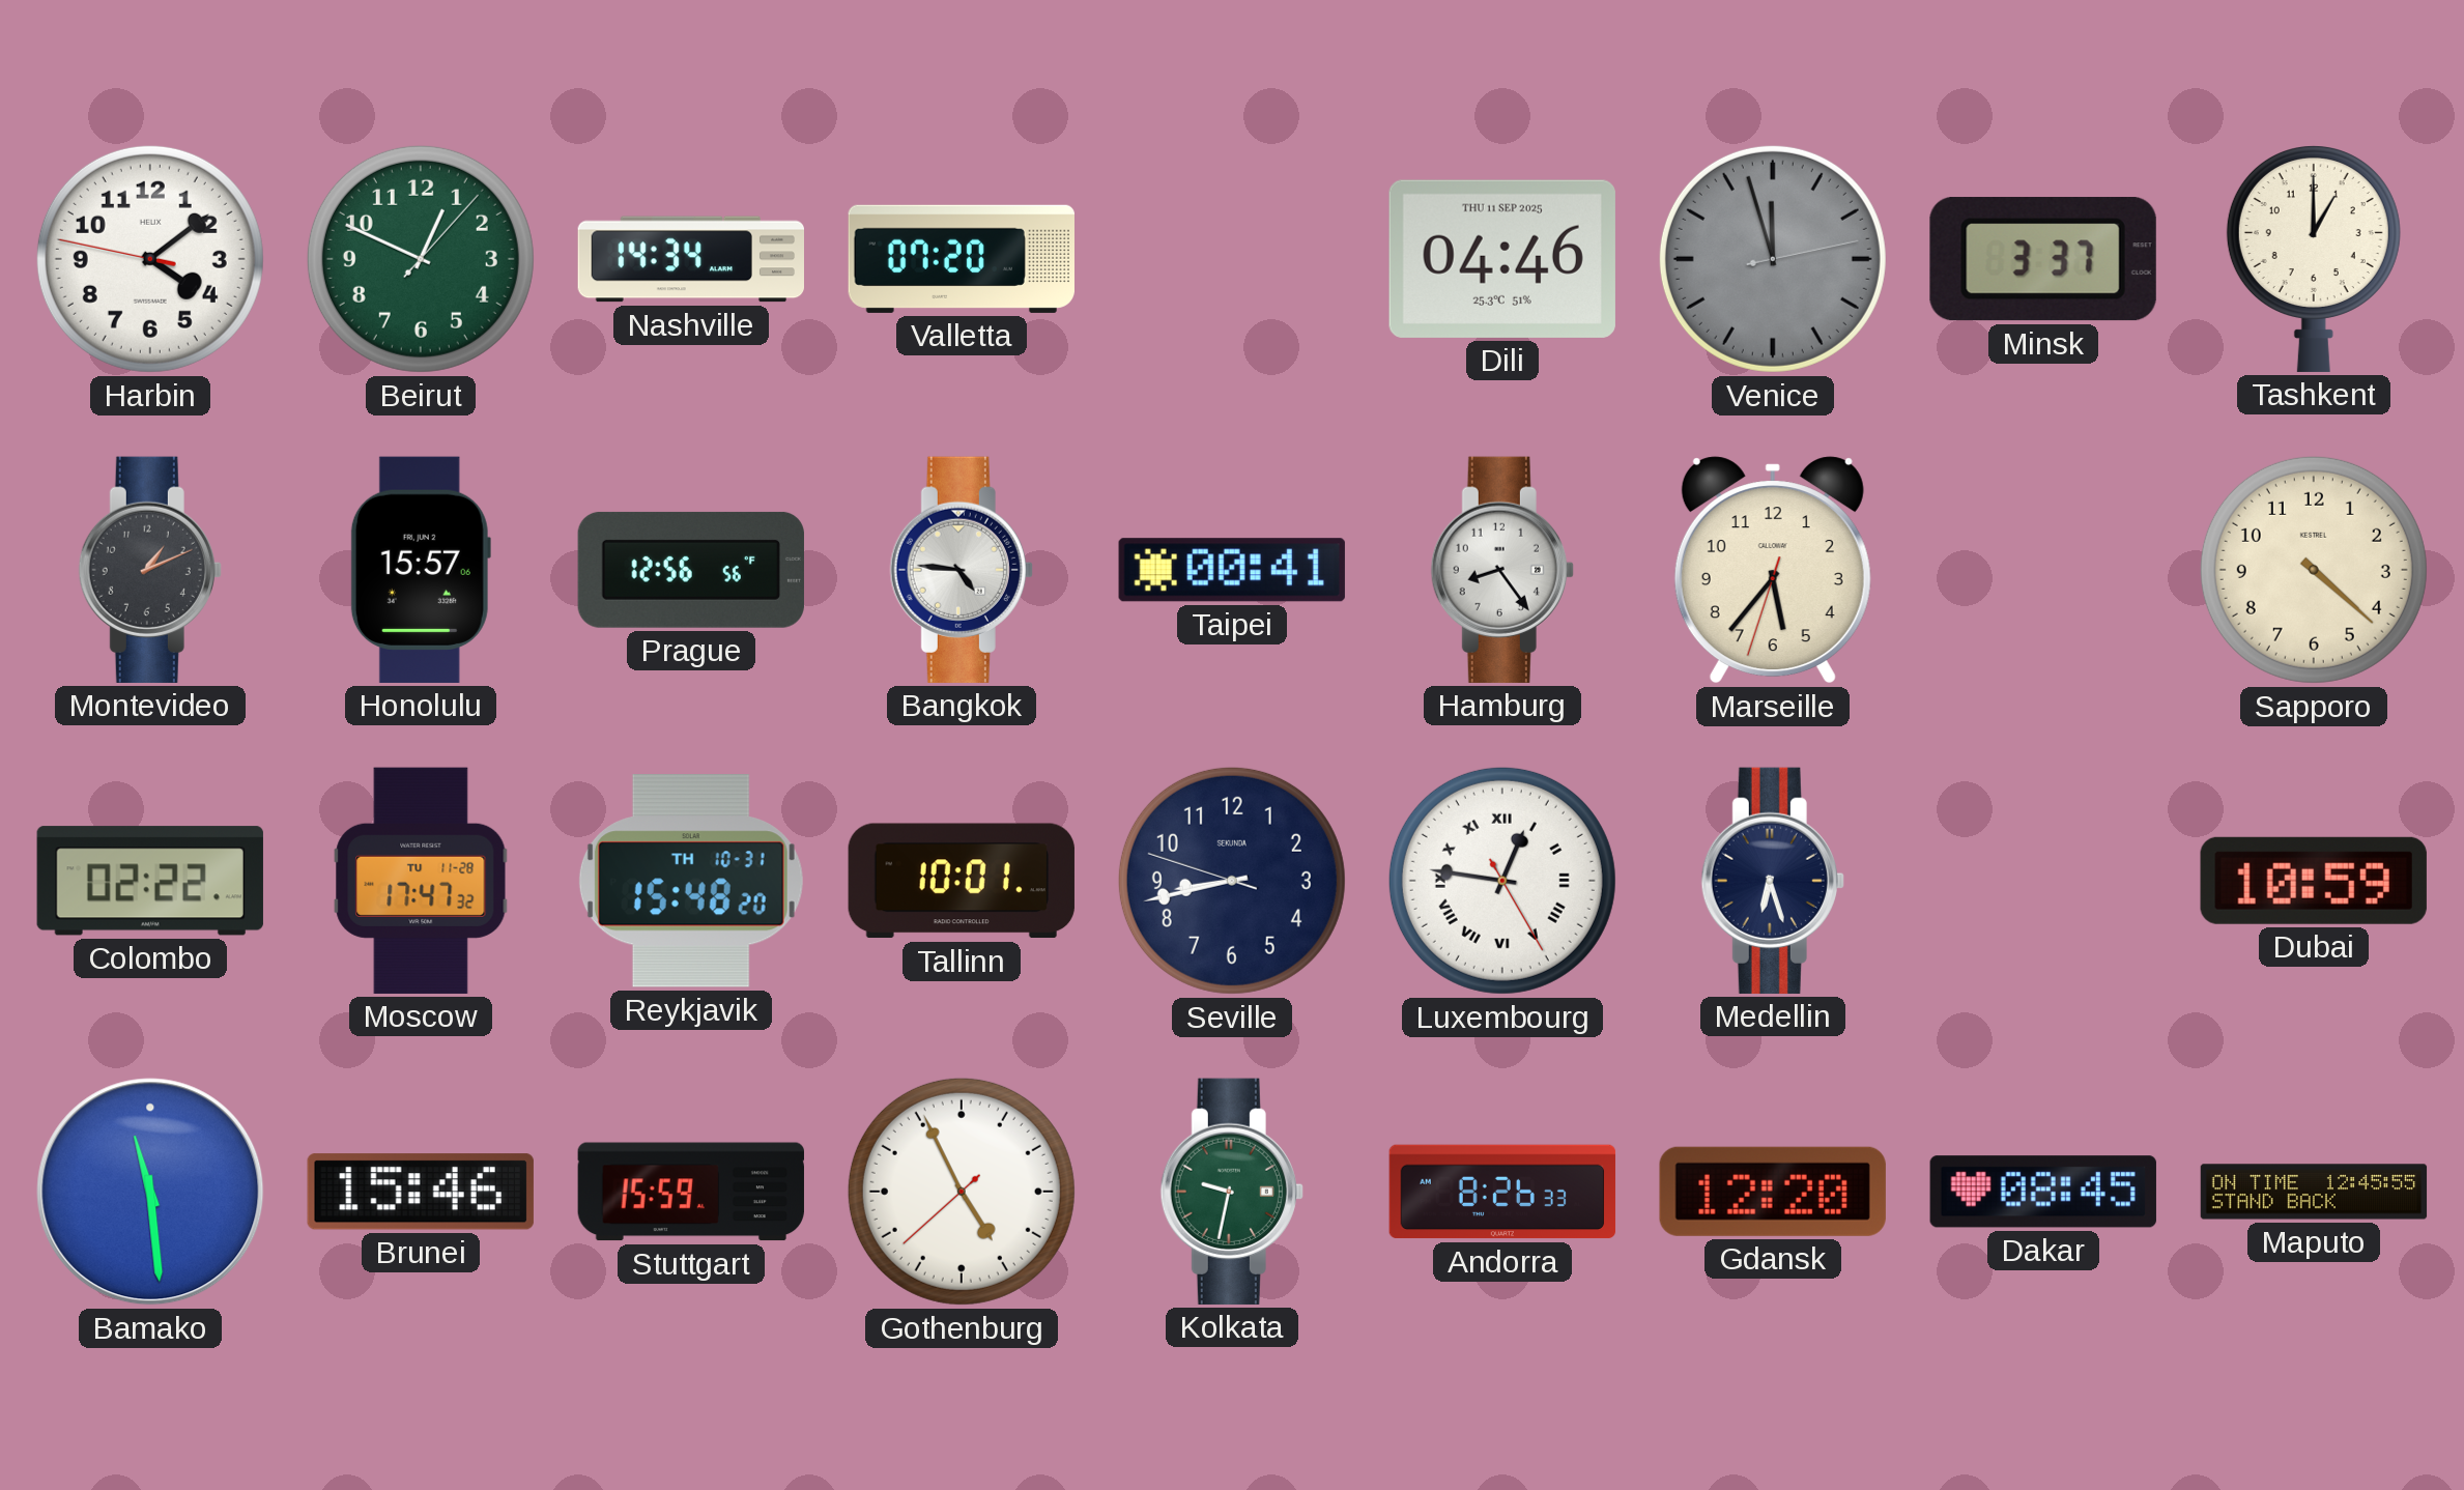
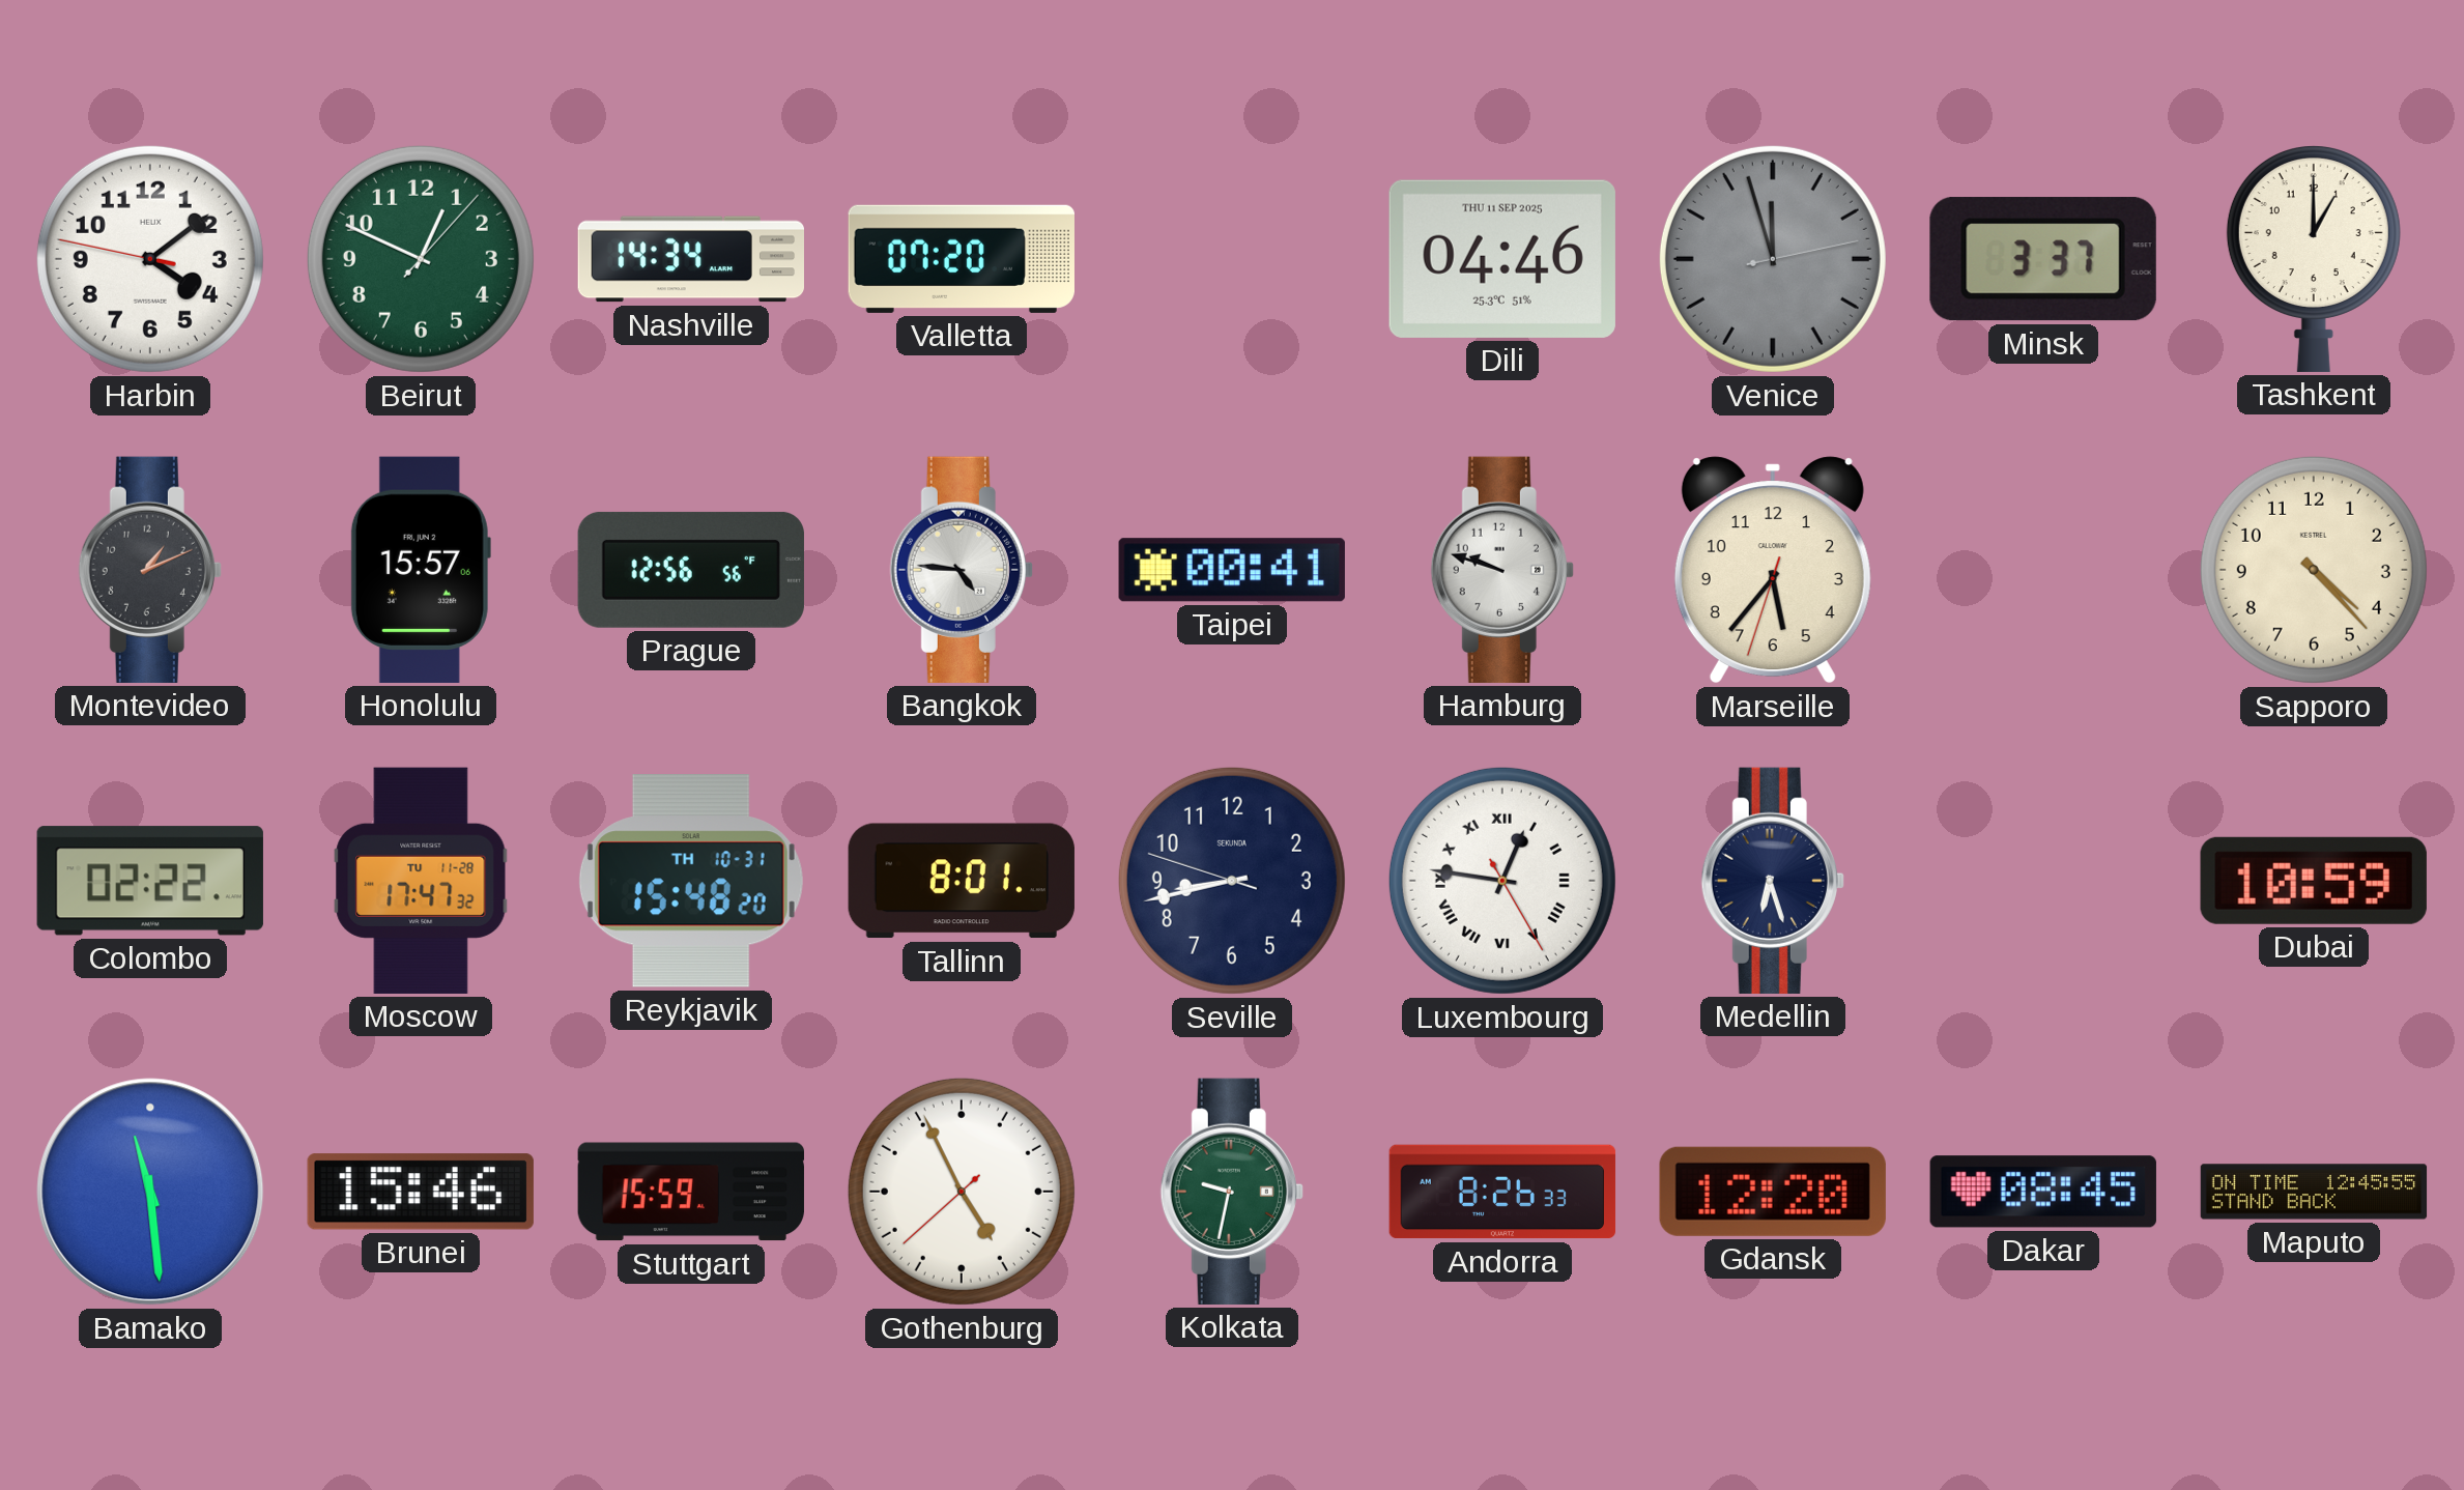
Hamburg: 8:24 -> 9:48 (1502, 570)
Sapporo: 4:22 -> 4:23 (2314, 570)
Tallinn: 10:01 -> 8:01 (962, 881)
